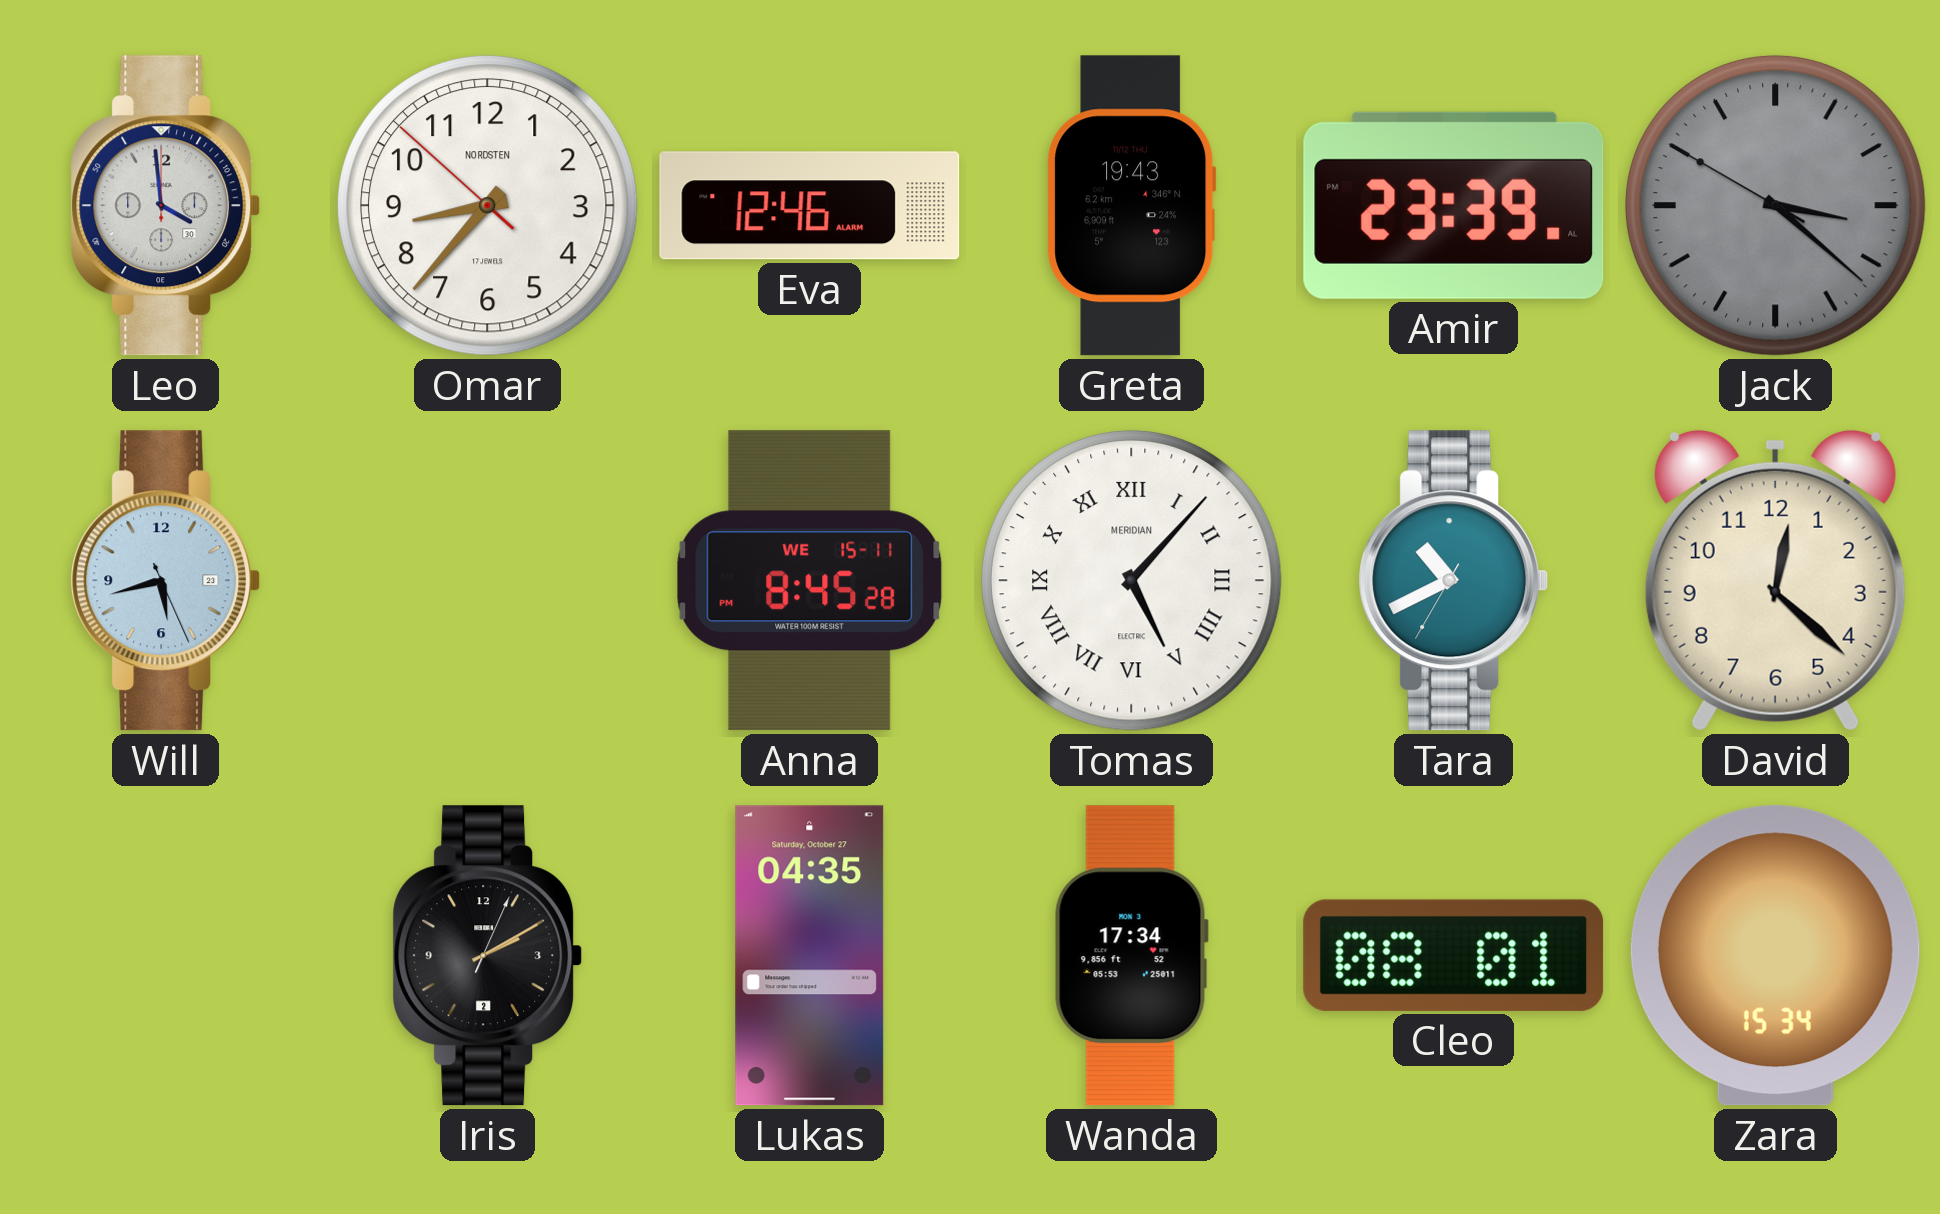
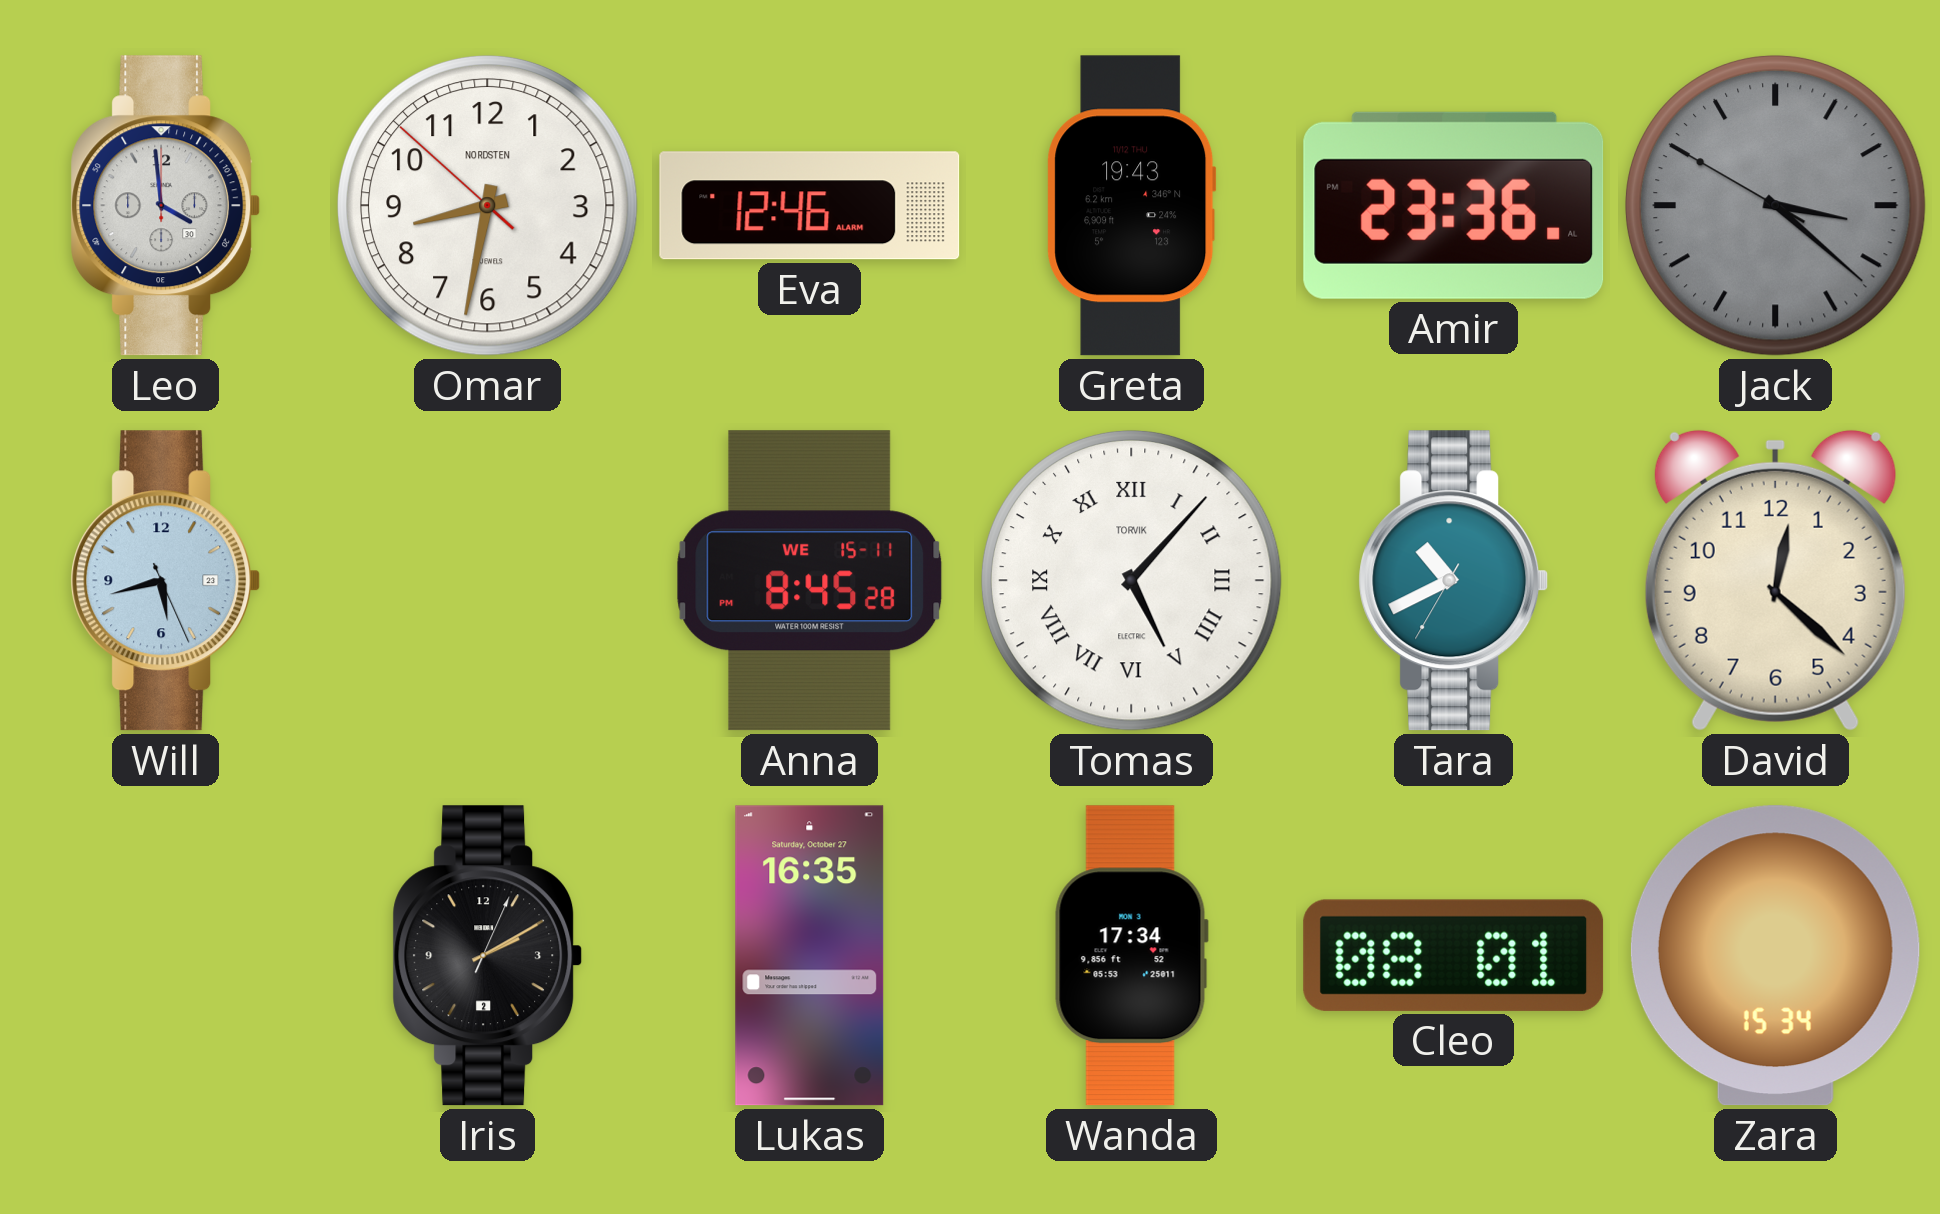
Omar: 8:36 -> 8:31 (487, 205)
Amir: 23:39 -> 23:36 (1454, 205)
Tomas brand: MERIDIAN -> TORVIK (1131, 580)
Lukas: 04:35 -> 16:35 (810, 956)
